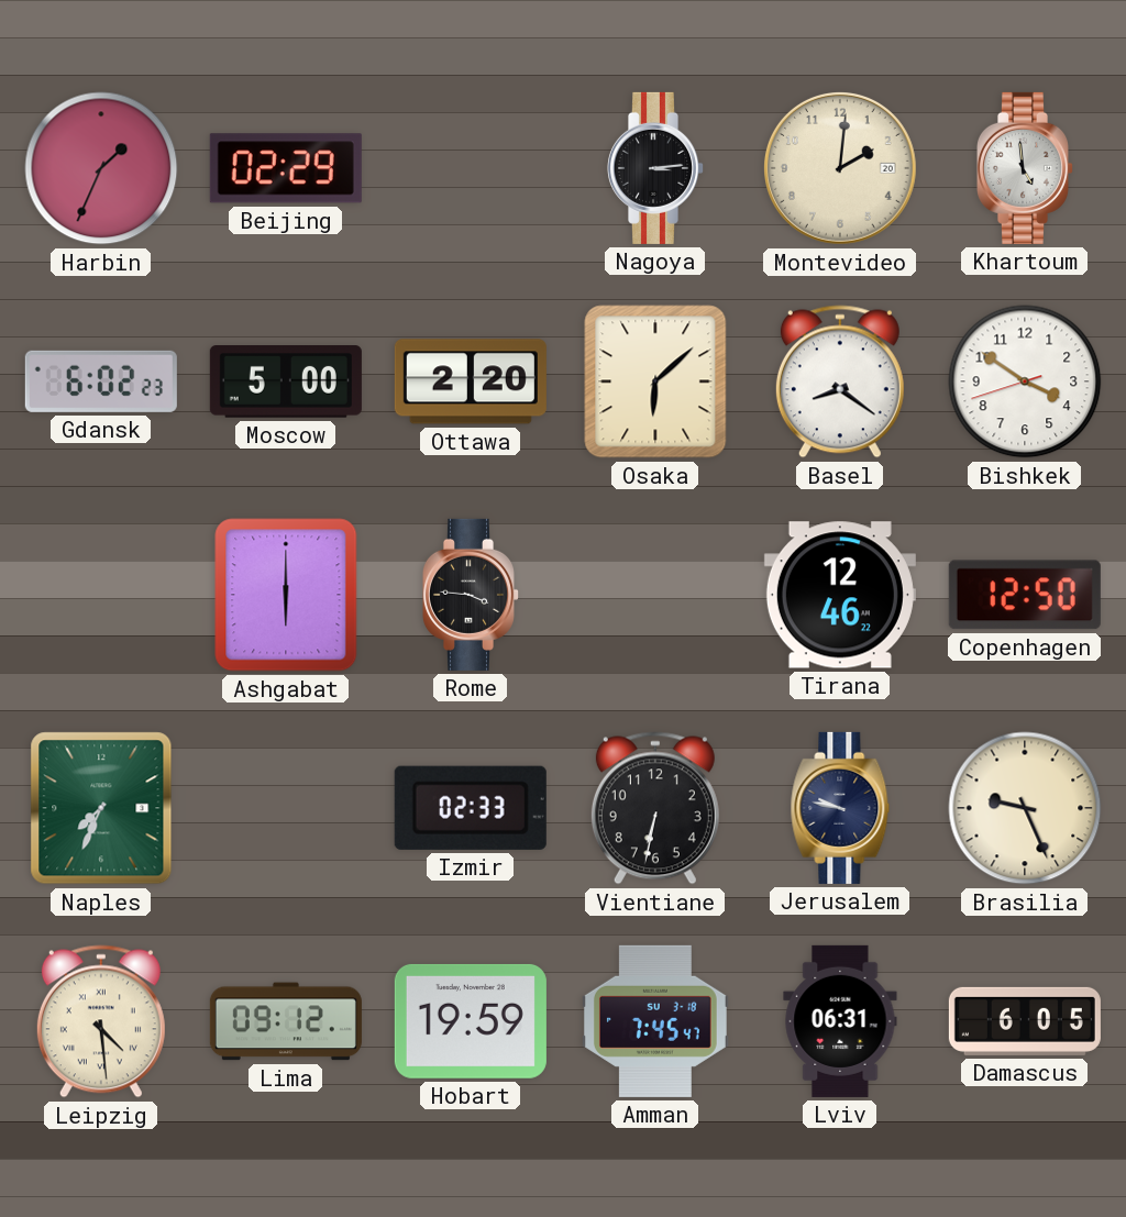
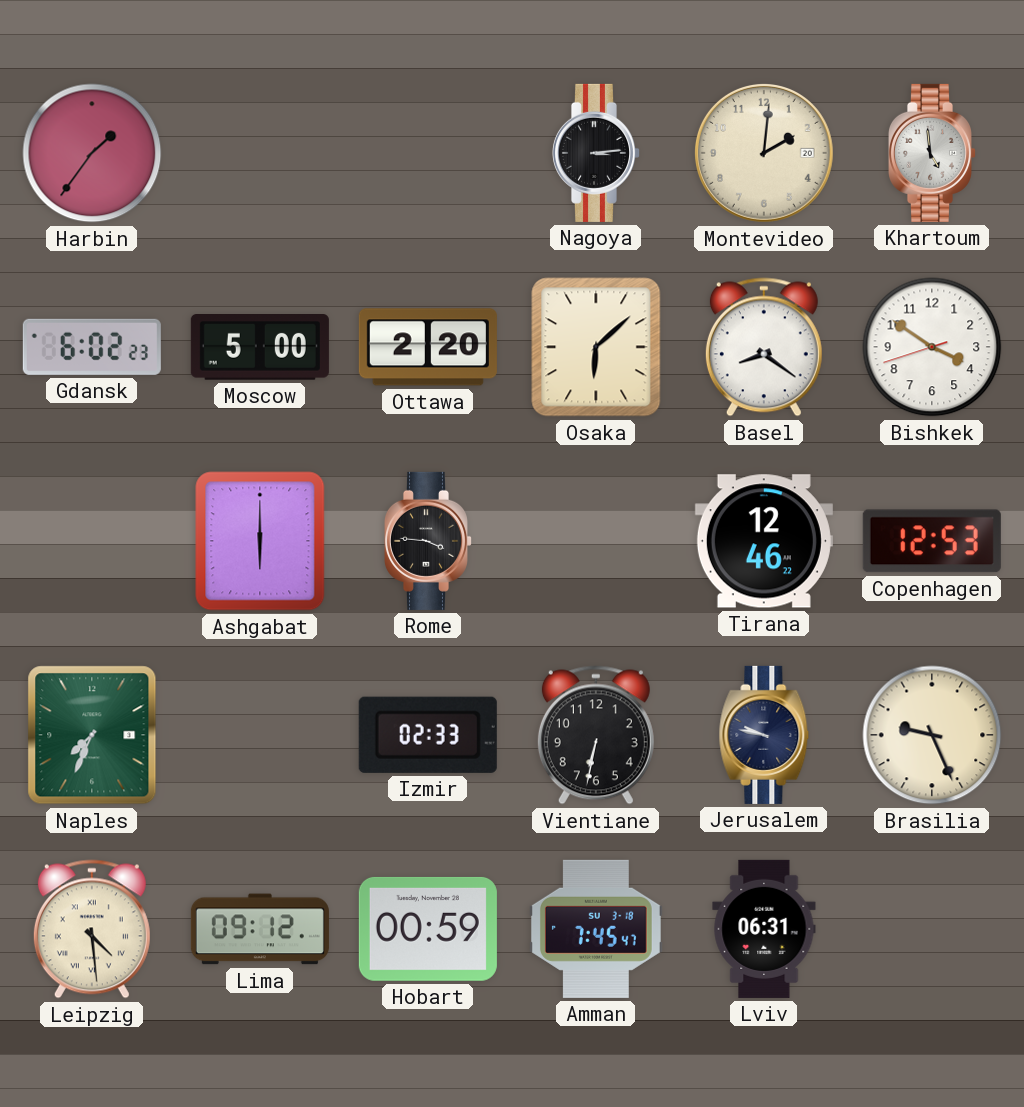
Harbin: 1:34 -> 1:36 (92, 153)
Beijing: 02:29 -> none (286, 168)
Copenhagen: 12:50 -> 12:53 (932, 541)
Hobart: 19:59 -> 00:59 (428, 929)
Damascus: 6:05 -> none (1025, 1021)
